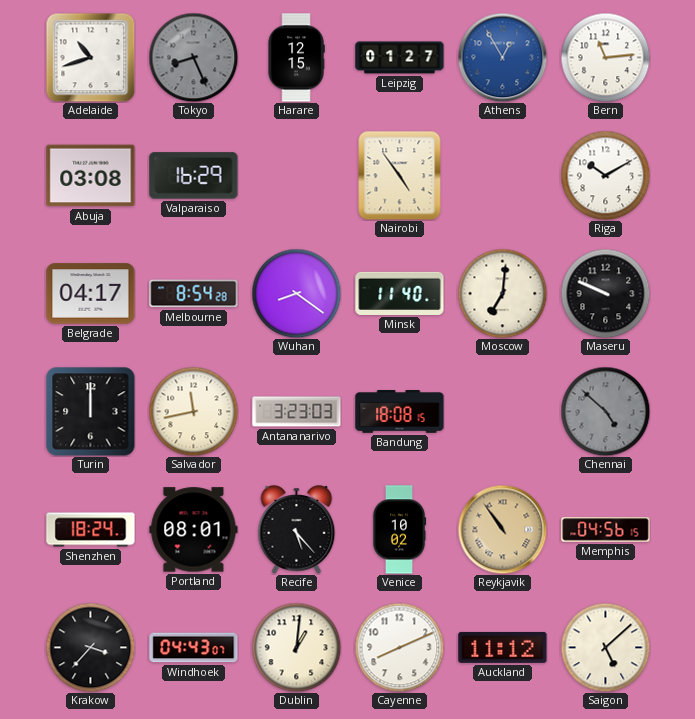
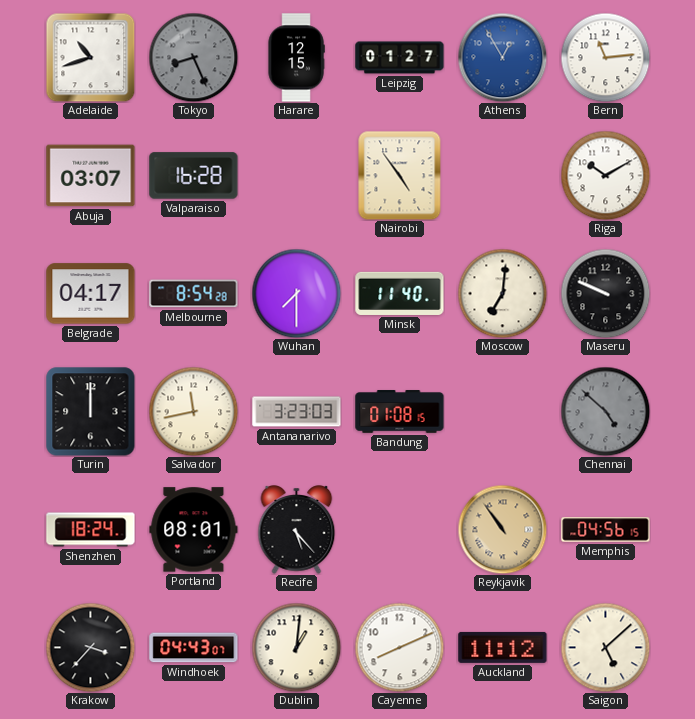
Abuja: 03:08 -> 03:07 (91, 176)
Valparaiso: 16:29 -> 16:28 (194, 176)
Wuhan: 8:21 -> 7:30 (296, 293)
Bandung: 18:08 -> 01:08 (400, 412)
Venice: 10:02 -> none (399, 530)
